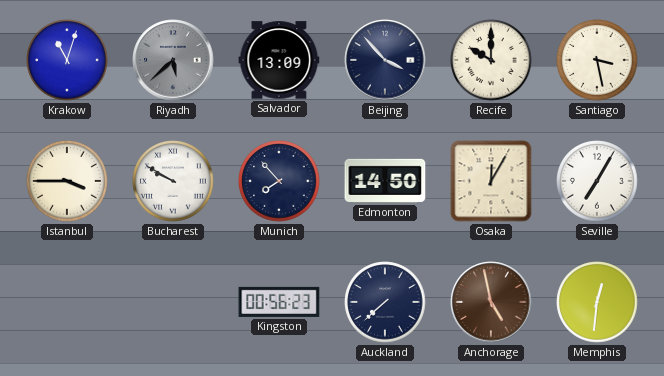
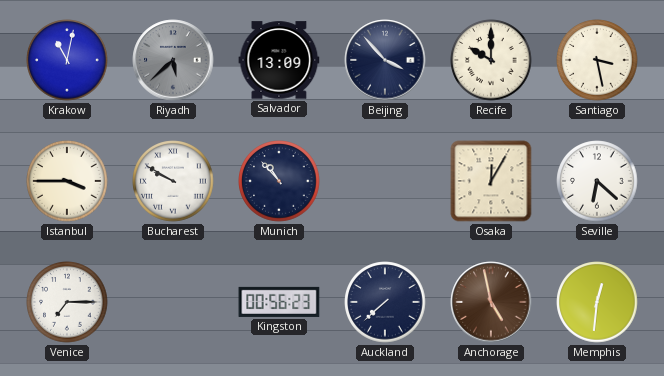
Krakow: 11:03 -> 11:02 (67, 60)
Munich: 7:53 -> 10:53 (279, 181)
Edmonton: 14:50 -> none (385, 181)
Seville: 7:05 -> 6:22 (597, 181)
Venice: none -> 7:15 (67, 302)
